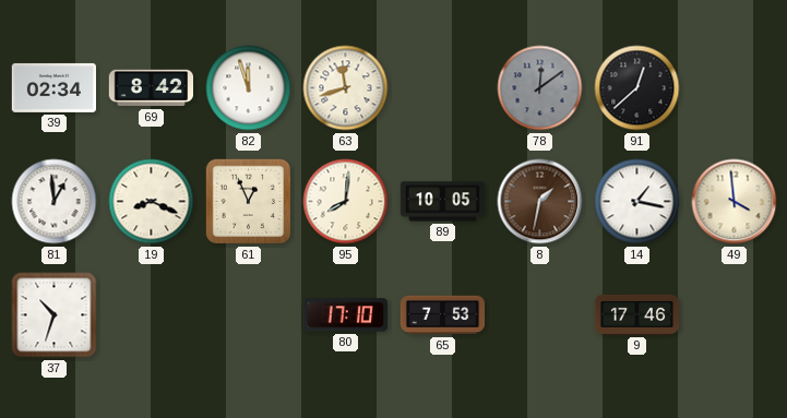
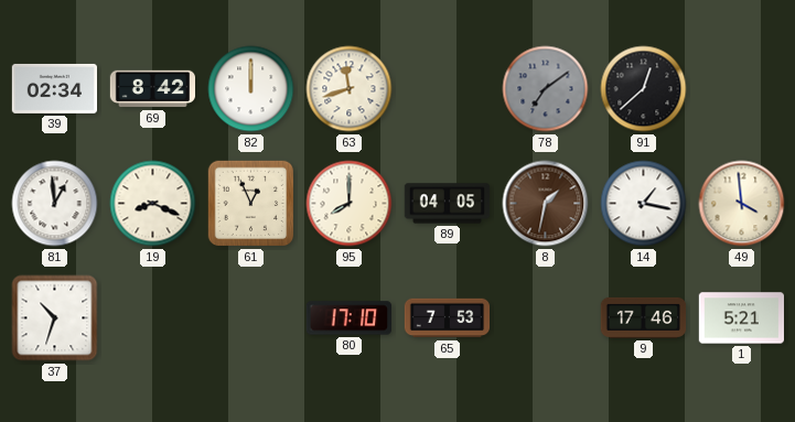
82: 11:57 -> 12:00 (251, 89)
78: 12:09 -> 7:09 (546, 89)
95: 8:01 -> 8:00 (350, 204)
89: 10:05 -> 04:05 (448, 204)
1: none -> 5:21 (742, 318)
